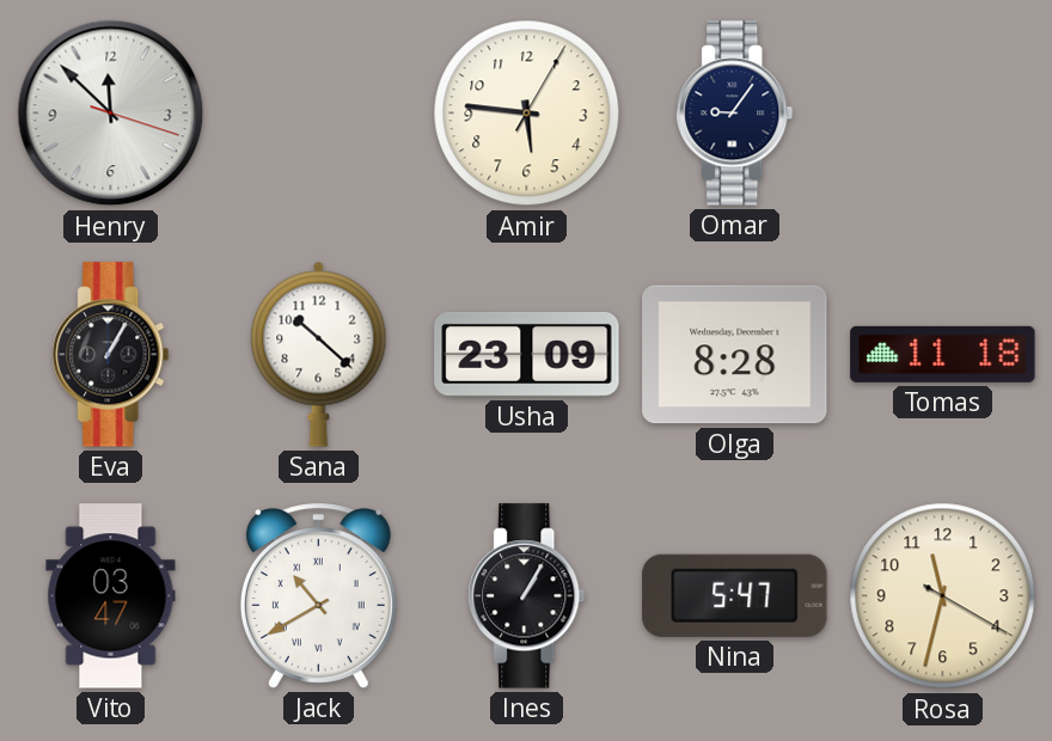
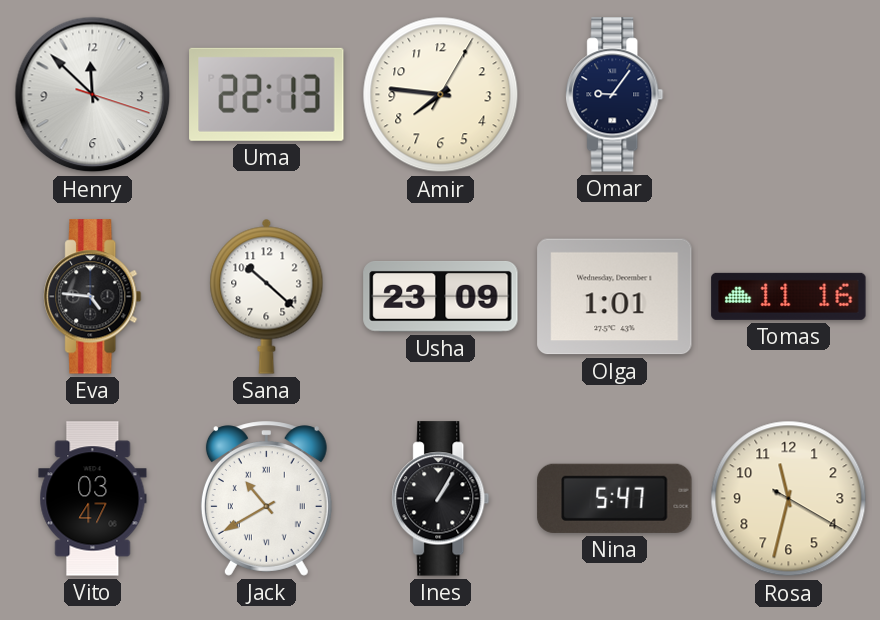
Uma: none -> 22:13 (267, 94)
Amir: 5:46 -> 7:46 (441, 95)
Eva: 1:05 -> 4:46 (93, 297)
Olga: 8:28 -> 1:01 (615, 297)
Tomas: 11:18 -> 11:16 (789, 296)
